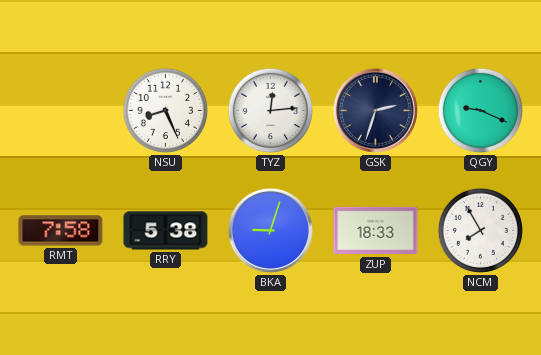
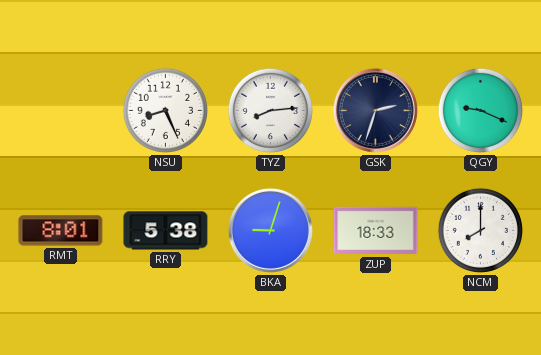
TYZ: 12:14 -> 8:14 (270, 110)
RMT: 7:58 -> 8:01 (61, 231)
NCM: 7:55 -> 8:00 (480, 230)
